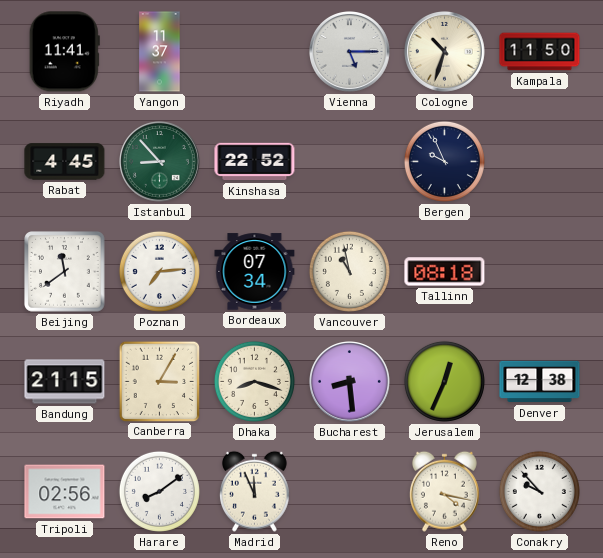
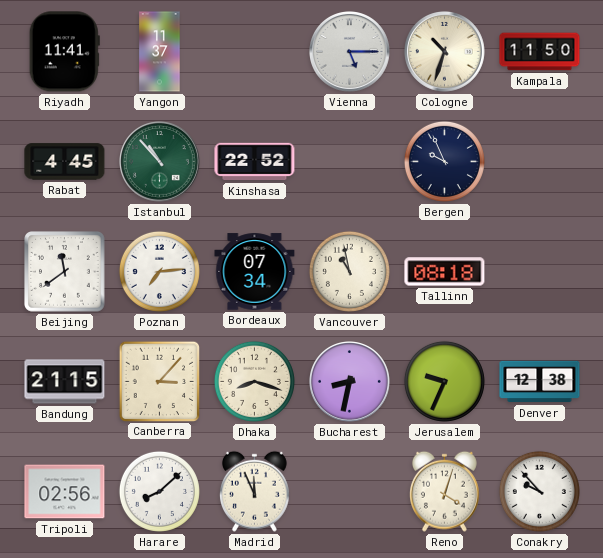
Istanbul: 8:53 -> 10:53 (160, 162)
Canberra: 3:05 -> 3:07 (159, 381)
Bucharest: 8:29 -> 8:32 (350, 382)
Jerusalem: 12:34 -> 9:34 (444, 381)
Harare: 8:09 -> 8:08 (159, 491)
Reno: 4:17 -> 4:03 (444, 491)
